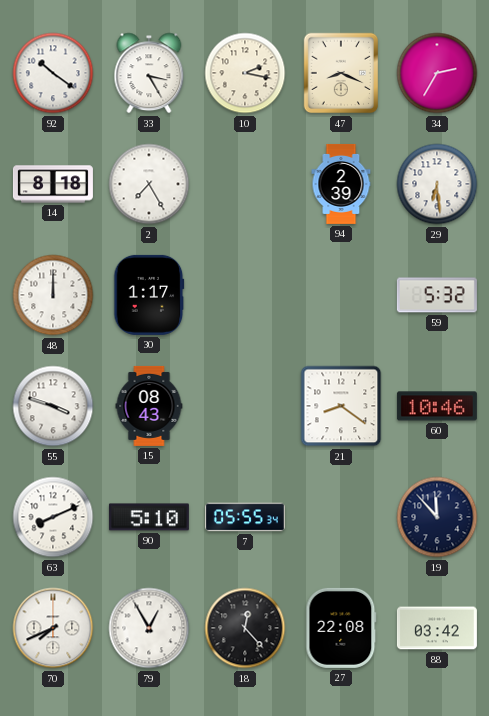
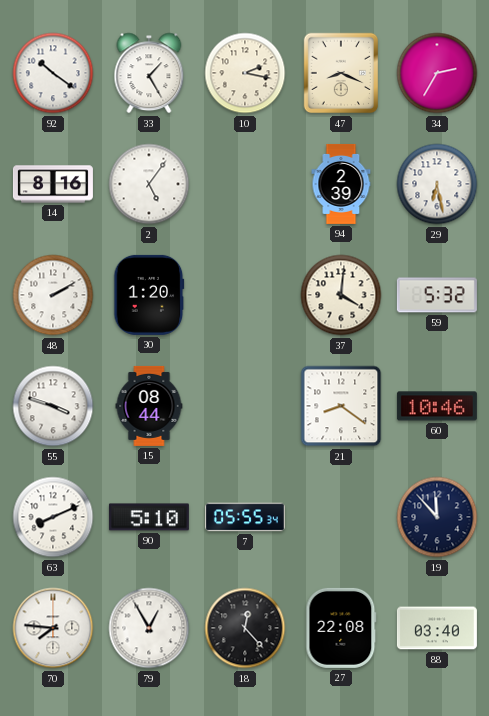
33: 3:25 -> 1:25 (149, 73)
14: 8:18 -> 8:16 (53, 184)
2: 7:25 -> 5:06 (149, 184)
29: 6:29 -> 6:28 (437, 184)
48: 12:00 -> 2:10 (53, 295)
30: 1:17 -> 1:20 (149, 295)
37: none -> 4:01 (341, 295)
15: 08:43 -> 08:44 (149, 406)
70: 7:41 -> 7:46 (53, 628)
88: 03:42 -> 03:40 (437, 628)
